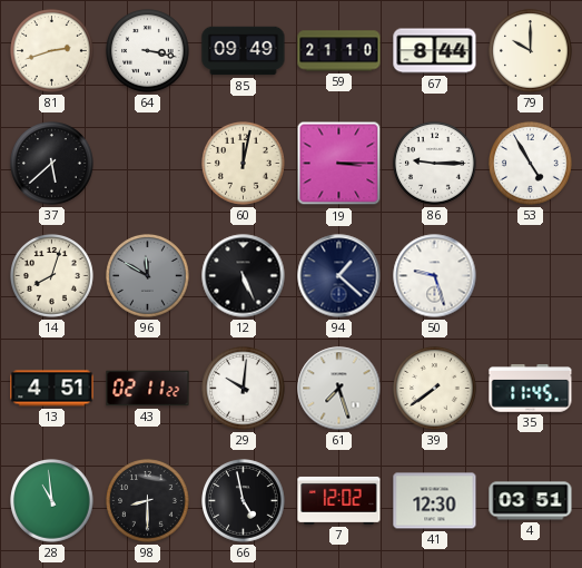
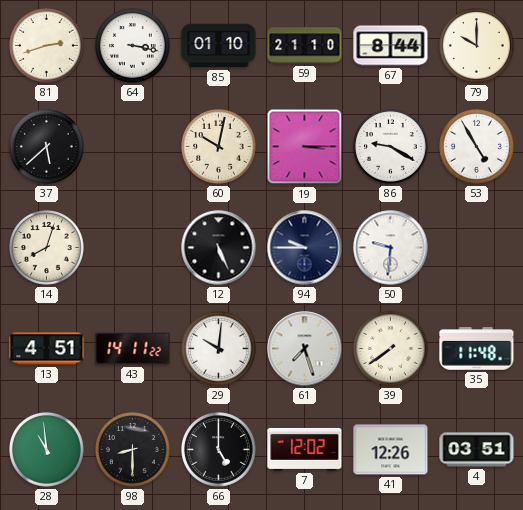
85: 09:49 -> 01:10 (219, 46)
60: 12:02 -> 10:02 (219, 147)
86: 9:15 -> 9:20 (391, 147)
96: 11:50 -> none (148, 276)
94: 1:22 -> 9:45 (305, 248)
50: 9:27 -> 9:31 (391, 248)
43: 02:11 -> 14:11 (133, 349)
35: 11:45 -> 11:48 (477, 349)
66: 4:58 -> 5:00 (219, 450)
41: 12:30 -> 12:26 (391, 450)
